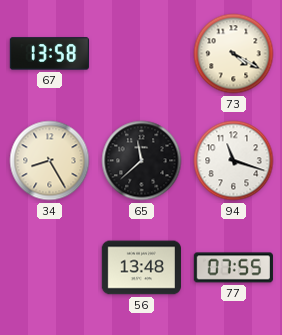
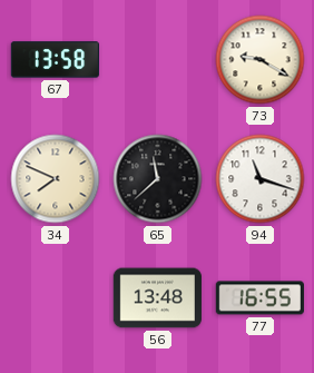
73: 4:20 -> 9:20 (261, 60)
34: 8:25 -> 7:49 (56, 179)
77: 07:55 -> 16:55 (259, 298)
